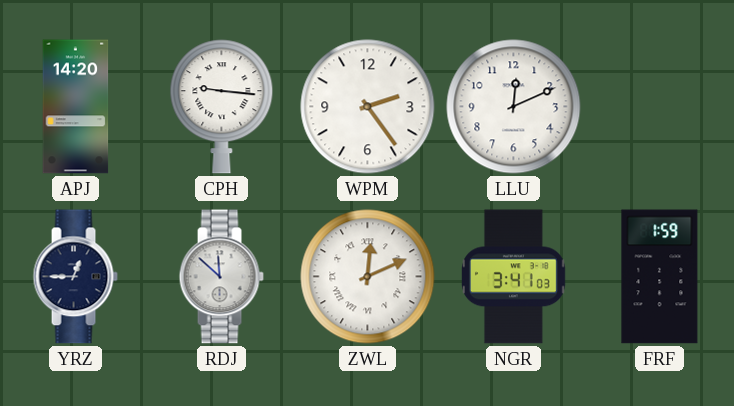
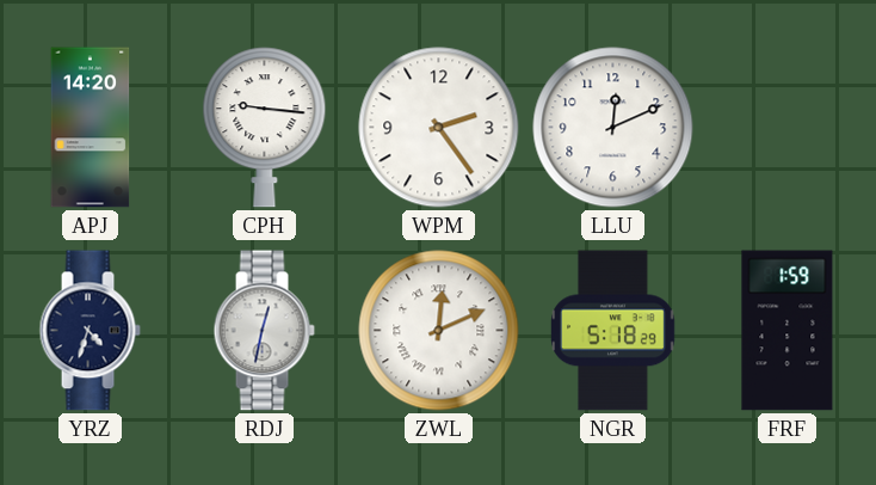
YRZ: 12:45 -> 4:33 (90, 331)
RDJ: 11:52 -> 12:32 (264, 331)
NGR: 3:41 -> 5:18 (613, 331)
